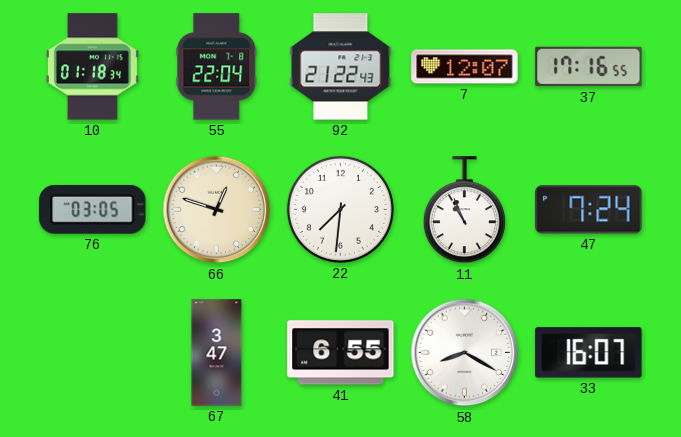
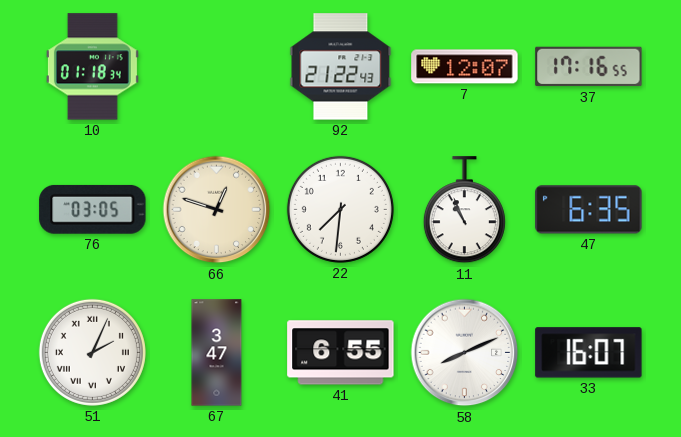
55: 22:04 -> none (217, 67)
47: 7:24 -> 6:35 (589, 210)
51: none -> 2:04 (92, 352)
58: 8:20 -> 8:11 (465, 353)
